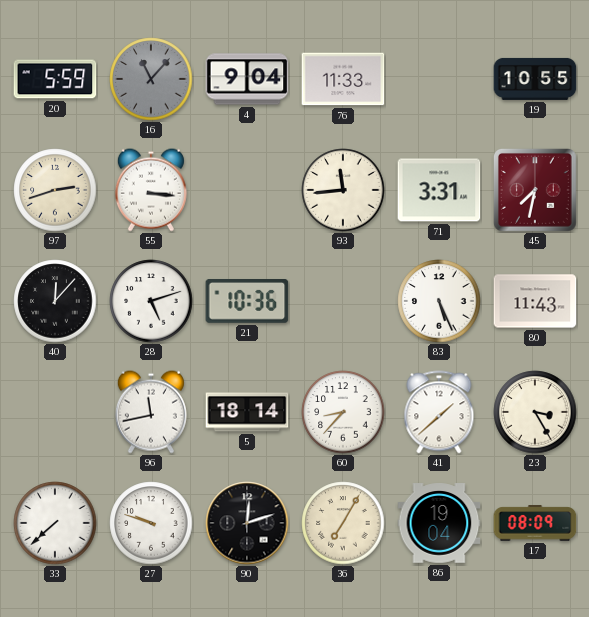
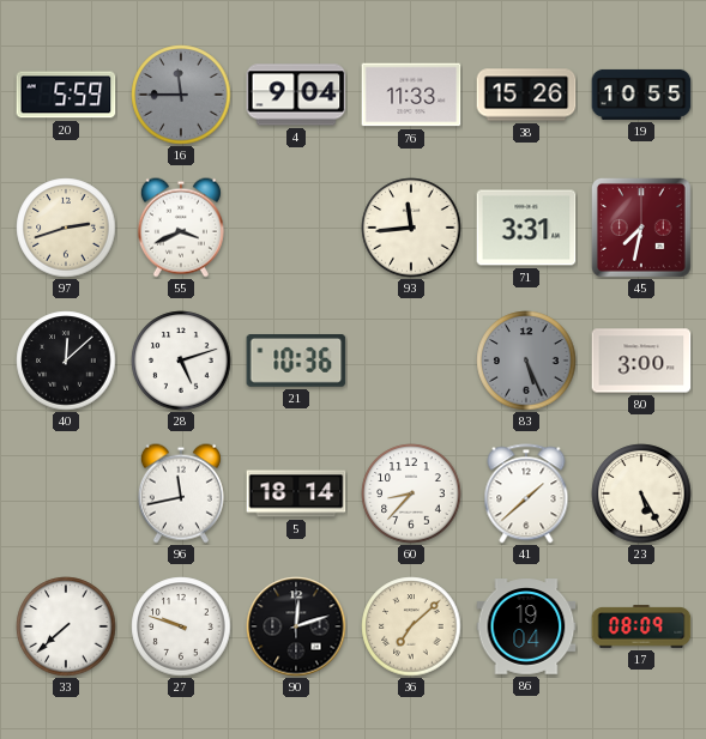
16: 11:07 -> 11:45 (181, 95)
38: none -> 15:26 (526, 95)
55: 3:16 -> 3:41 (181, 228)
40: 12:07 -> 12:08 (66, 361)
83 dial: white -> grey (526, 361)
80: 11:43 -> 3:00 (641, 361)
23: 3:25 -> 5:25 (641, 493)
36: 7:05 -> 7:08 (411, 626)
